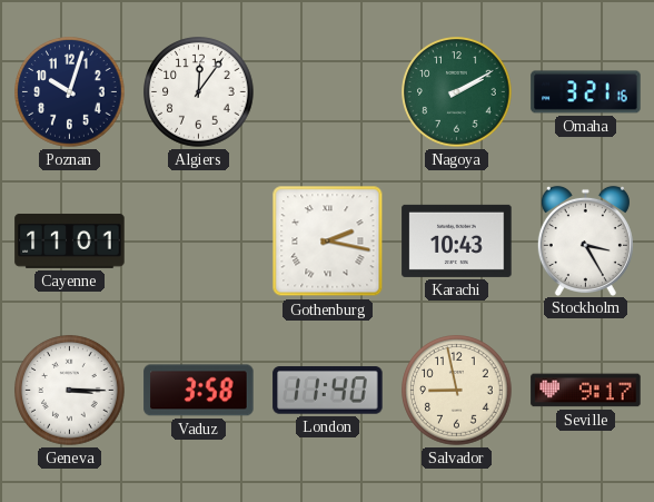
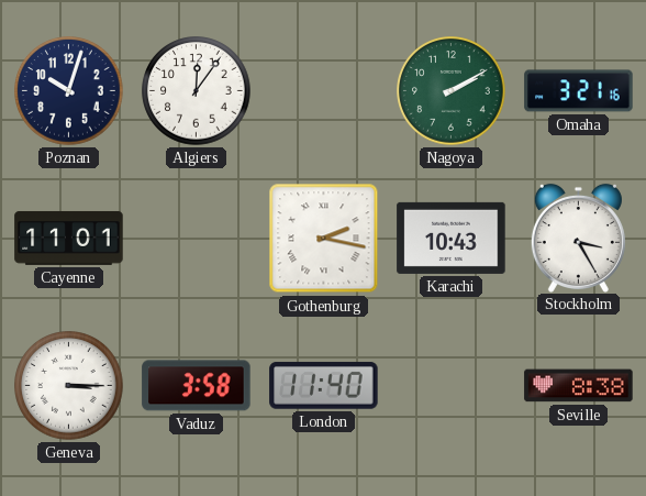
Salvador: 8:58 -> none (457, 391)
Seville: 9:17 -> 8:38 (579, 386)
